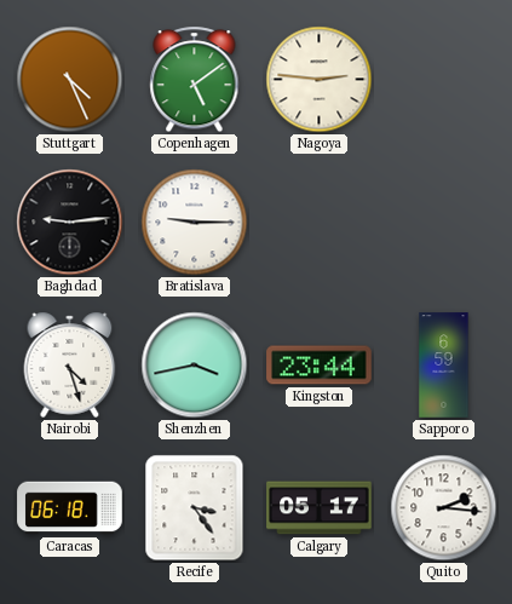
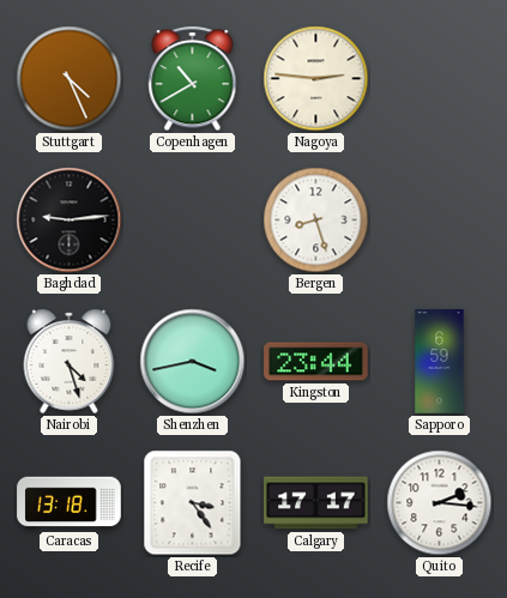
Copenhagen: 5:09 -> 10:40 (193, 79)
Bratislava: 9:15 -> none (195, 223)
Bergen: none -> 8:27 (316, 221)
Caracas: 06:18 -> 13:18 (70, 503)
Calgary: 05:17 -> 17:17 (316, 503)
